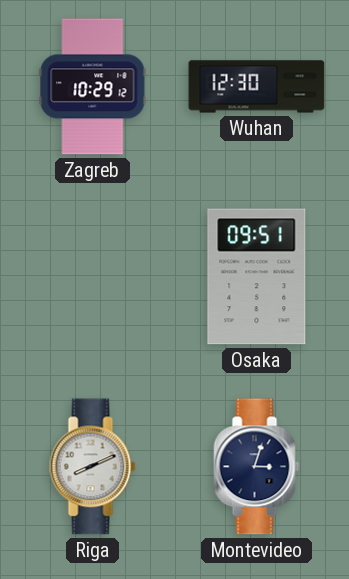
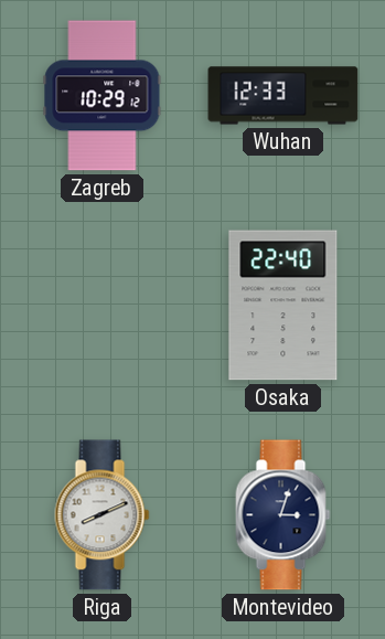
Wuhan: 12:30 -> 12:33 (284, 96)
Osaka: 09:51 -> 22:40 (284, 306)
